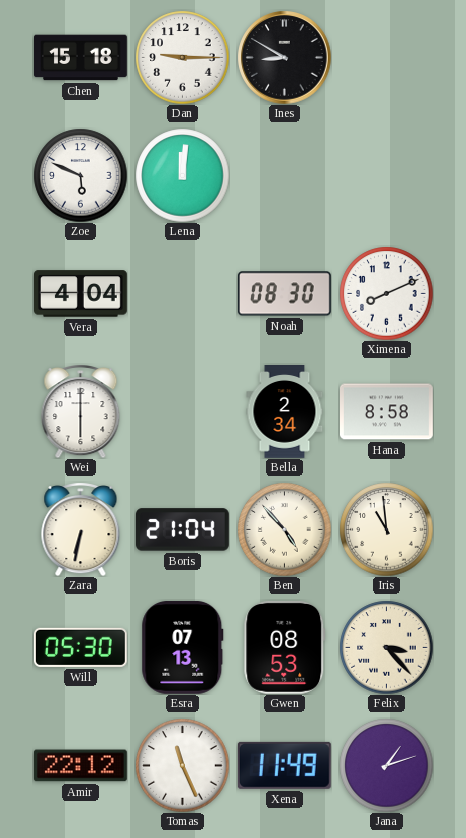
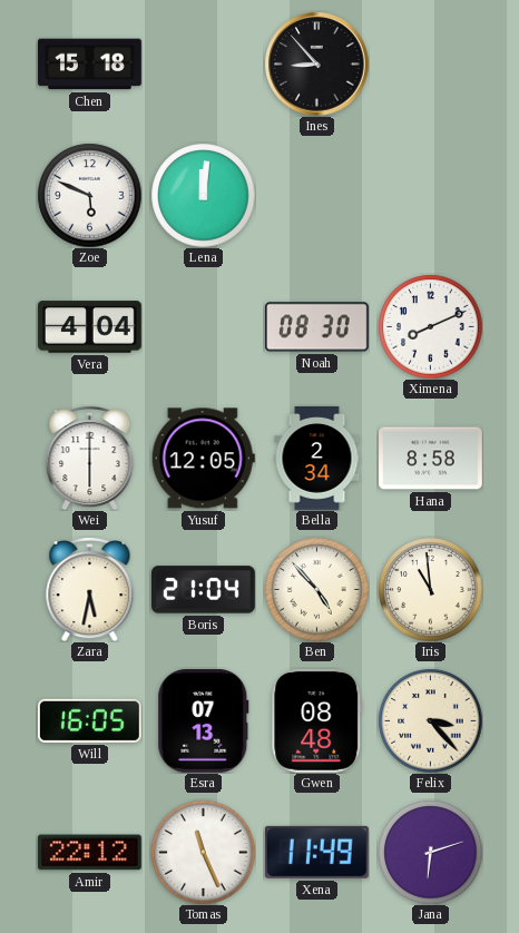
Dan: 9:15 -> none (182, 57)
Ines: 8:50 -> 8:53 (316, 63)
Yusuf: none -> 12:05 (203, 459)
Zara: 6:32 -> 5:32 (90, 590)
Will: 05:30 -> 16:05 (89, 720)
Gwen: 08:53 -> 08:48 (317, 720)
Jana: 1:12 -> 6:12 (430, 852)
